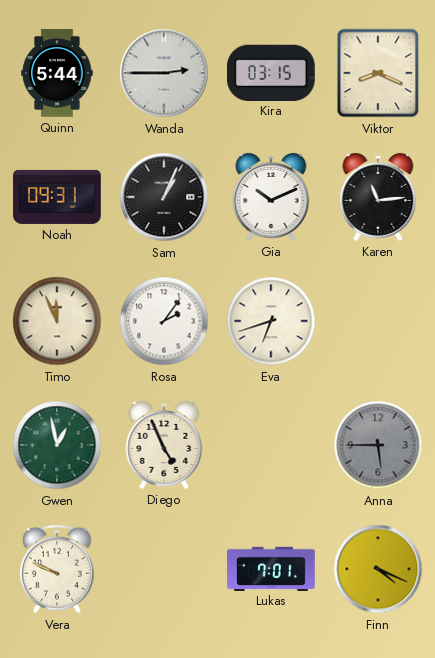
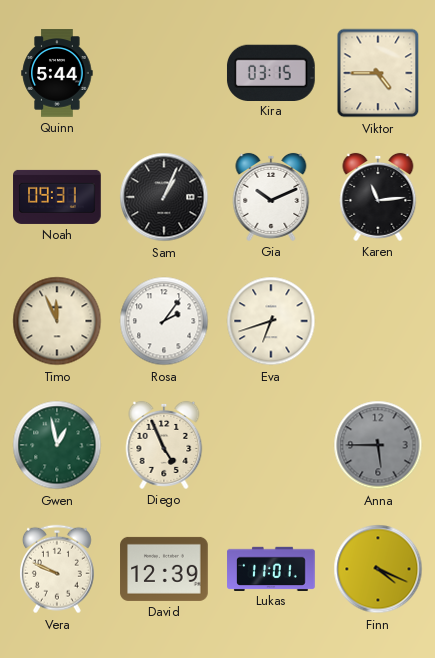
Wanda: 2:45 -> none (164, 73)
Viktor: 8:19 -> 4:45 (378, 73)
David: none -> 12:39 (164, 569)
Lukas: 7:01 -> 11:01 (271, 568)
